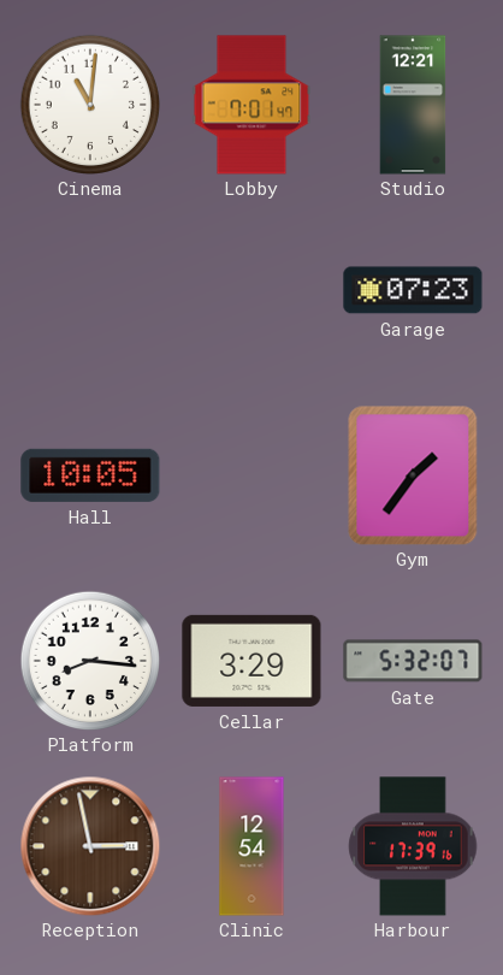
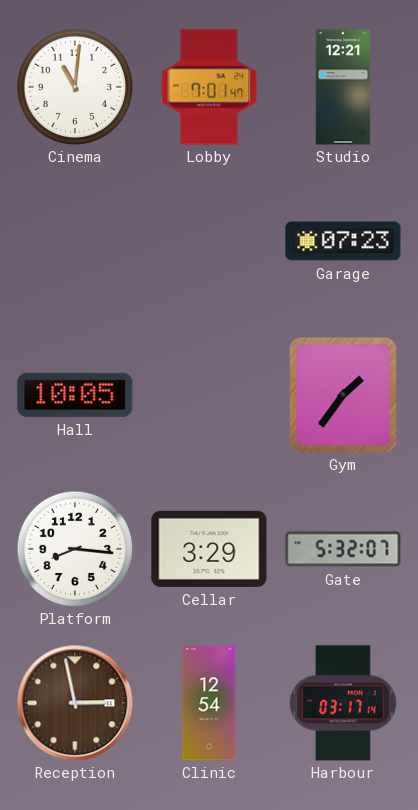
Harbour: 17:39 -> 03:17 (343, 703)
